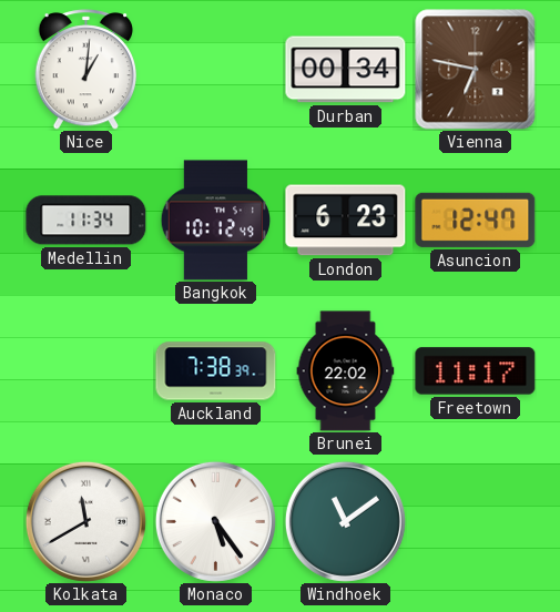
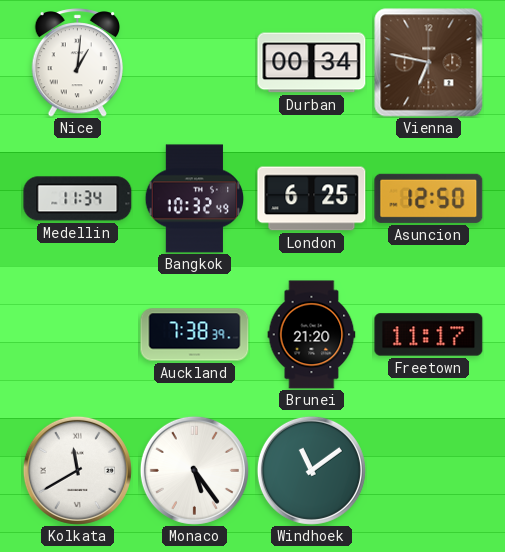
Bangkok: 10:12 -> 10:32 (195, 199)
London: 6:23 -> 6:25 (312, 199)
Asuncion: 12:47 -> 12:50 (429, 198)
Brunei: 22:02 -> 21:20 (312, 335)
